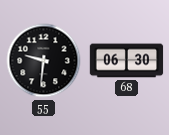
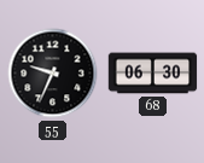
55: 9:31 -> 9:34 (53, 74)
